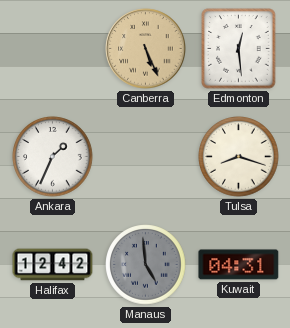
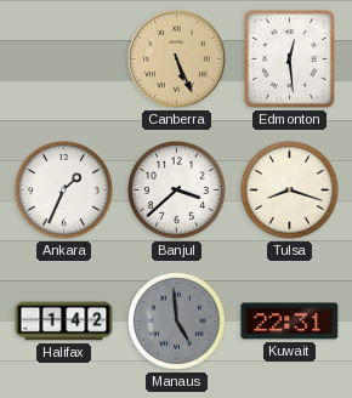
Banjul: none -> 3:38 (177, 191)
Halifax: 12:42 -> 1:42 (64, 322)
Kuwait: 04:31 -> 22:31 (290, 322)
